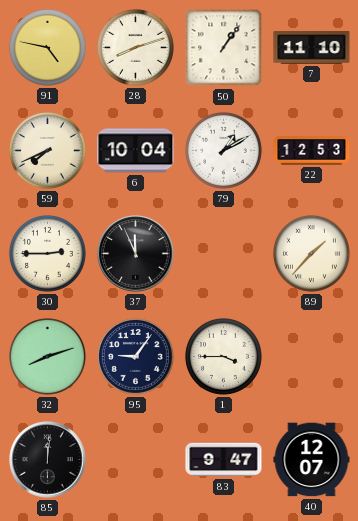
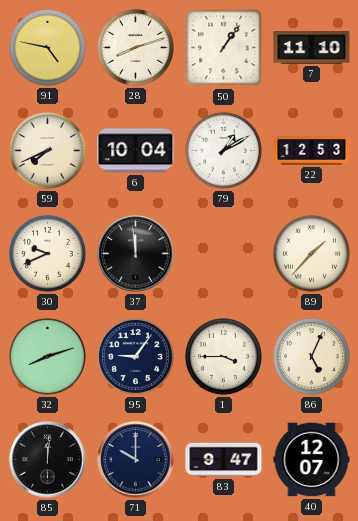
30: 2:45 -> 9:41 (47, 253)
37: 11:56 -> 11:59 (136, 254)
86: none -> 5:04 (311, 356)
71: none -> 10:00 (136, 460)
